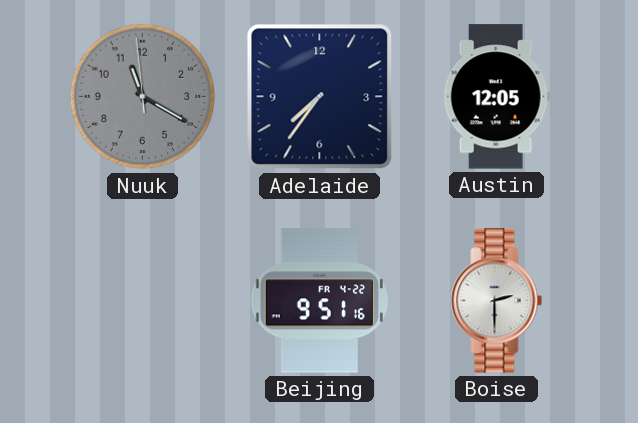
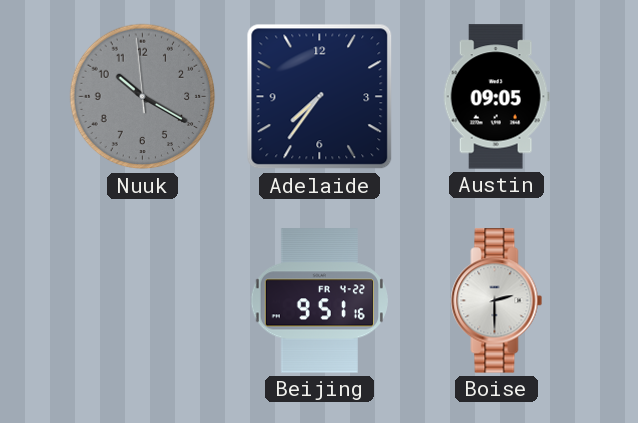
Nuuk: 11:19 -> 10:19 (143, 97)
Austin: 12:05 -> 09:05 (496, 97)
